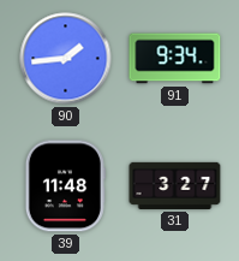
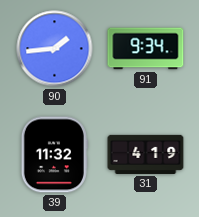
39: 11:48 -> 11:32 (54, 155)
31: 3:27 -> 4:19 (146, 154)
